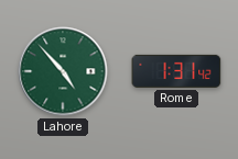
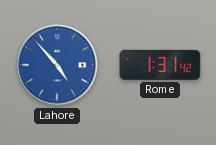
Lahore dial: green -> blue (57, 65)
